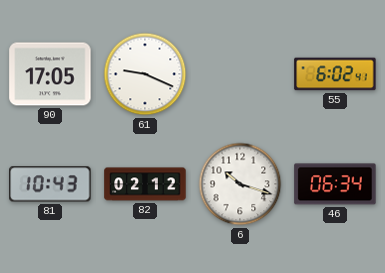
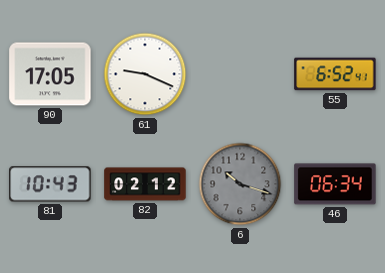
55: 6:02 -> 6:52 (335, 74)
6 dial: white -> grey (240, 184)
